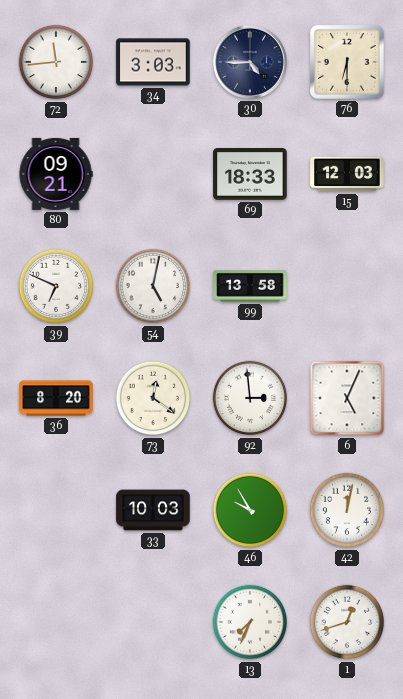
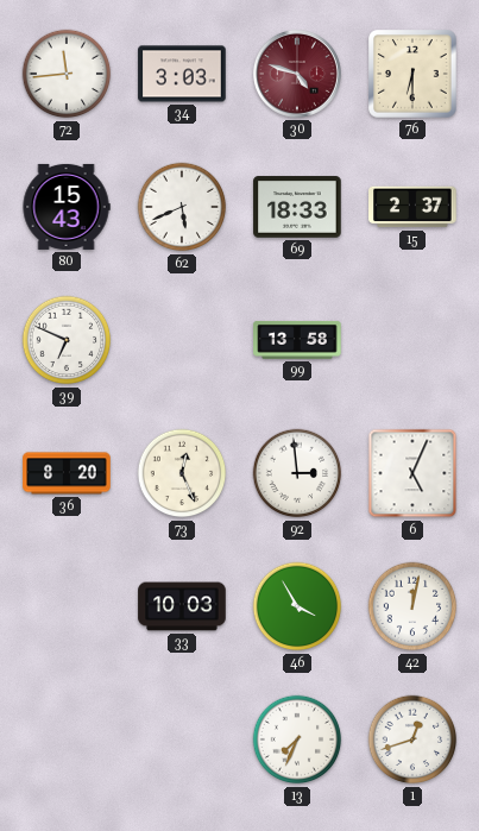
30: 4:45 -> 4:48 (297, 74)
30 dial: navy -> burgundy (297, 74)
80: 09:21 -> 15:43 (67, 207)
62: none -> 5:41 (182, 207)
15: 12:03 -> 2:37 (412, 207)
54: 5:02 -> none (153, 286)
73: 12:21 -> 12:26 (182, 473)
46: 9:55 -> 3:55 (297, 606)
